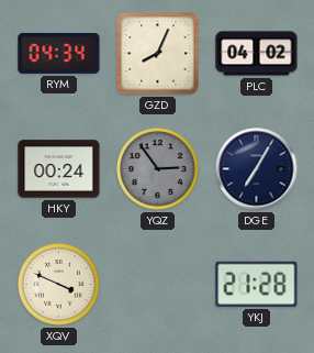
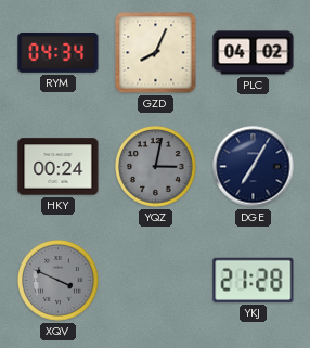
YQZ: 2:54 -> 3:02 (156, 167)
XQV dial: cream -> grey (59, 281)
